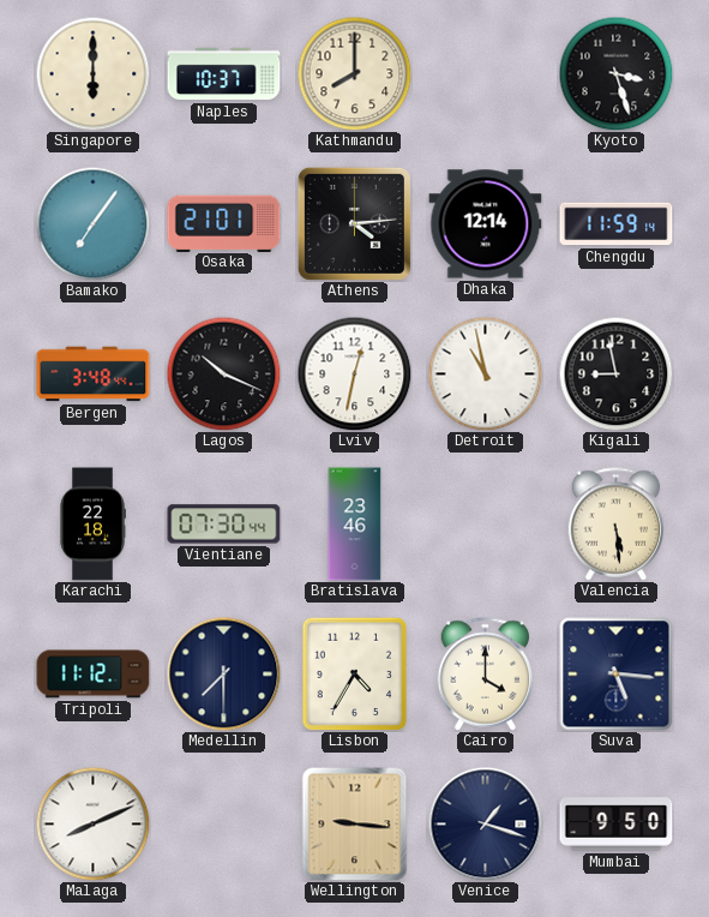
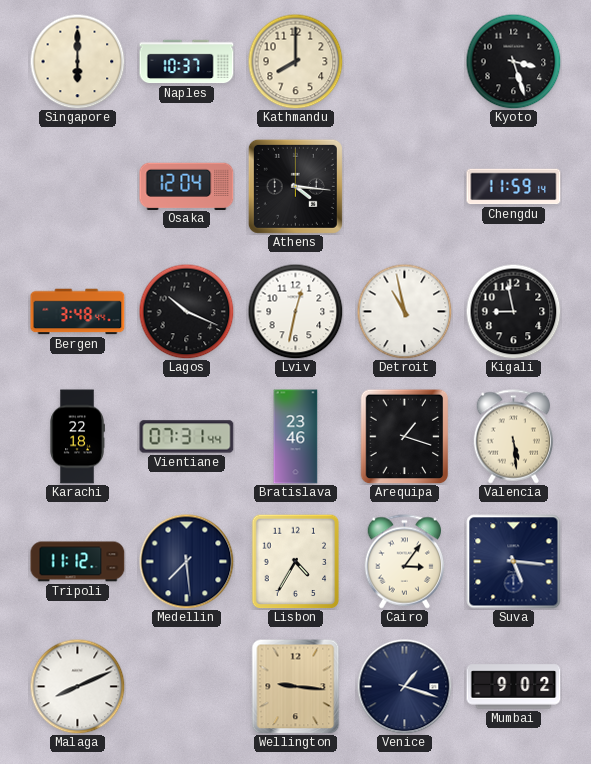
Bamako: 7:06 -> none (92, 223)
Osaka: 21:01 -> 12:04 (187, 186)
Athens: 4:14 -> 4:16 (295, 186)
Dhaka: 12:14 -> none (486, 224)
Vientiane: 07:30 -> 07:31 (187, 437)
Arequipa: none -> 1:18 (405, 436)
Medellin: 7:30 -> 7:29 (186, 561)
Cairo: 4:00 -> 3:06 (405, 562)
Mumbai: 9:50 -> 9:02 (514, 687)
